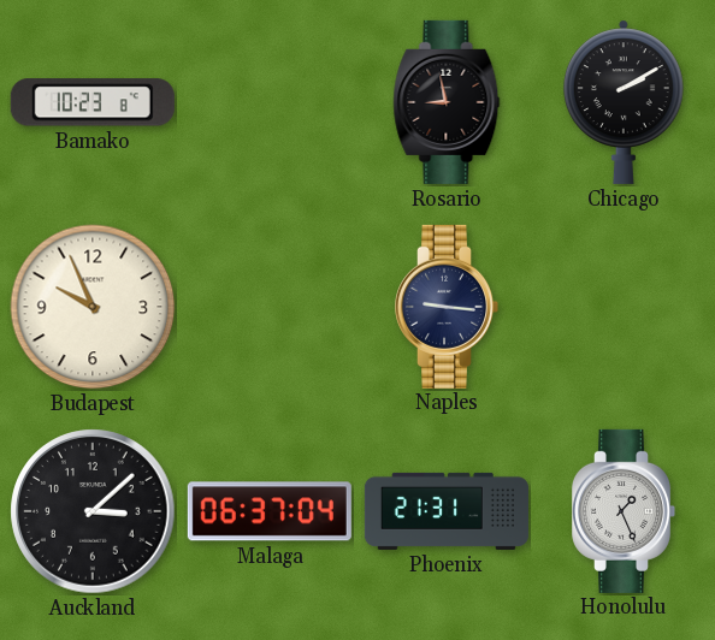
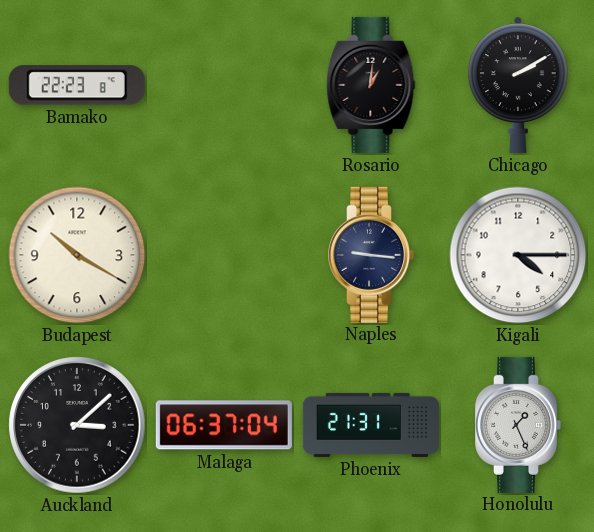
Bamako: 10:23 -> 22:23 (77, 85)
Rosario: 8:58 -> 1:01 (371, 85)
Budapest: 9:56 -> 10:20 (77, 255)
Kigali: none -> 4:15 (518, 255)
